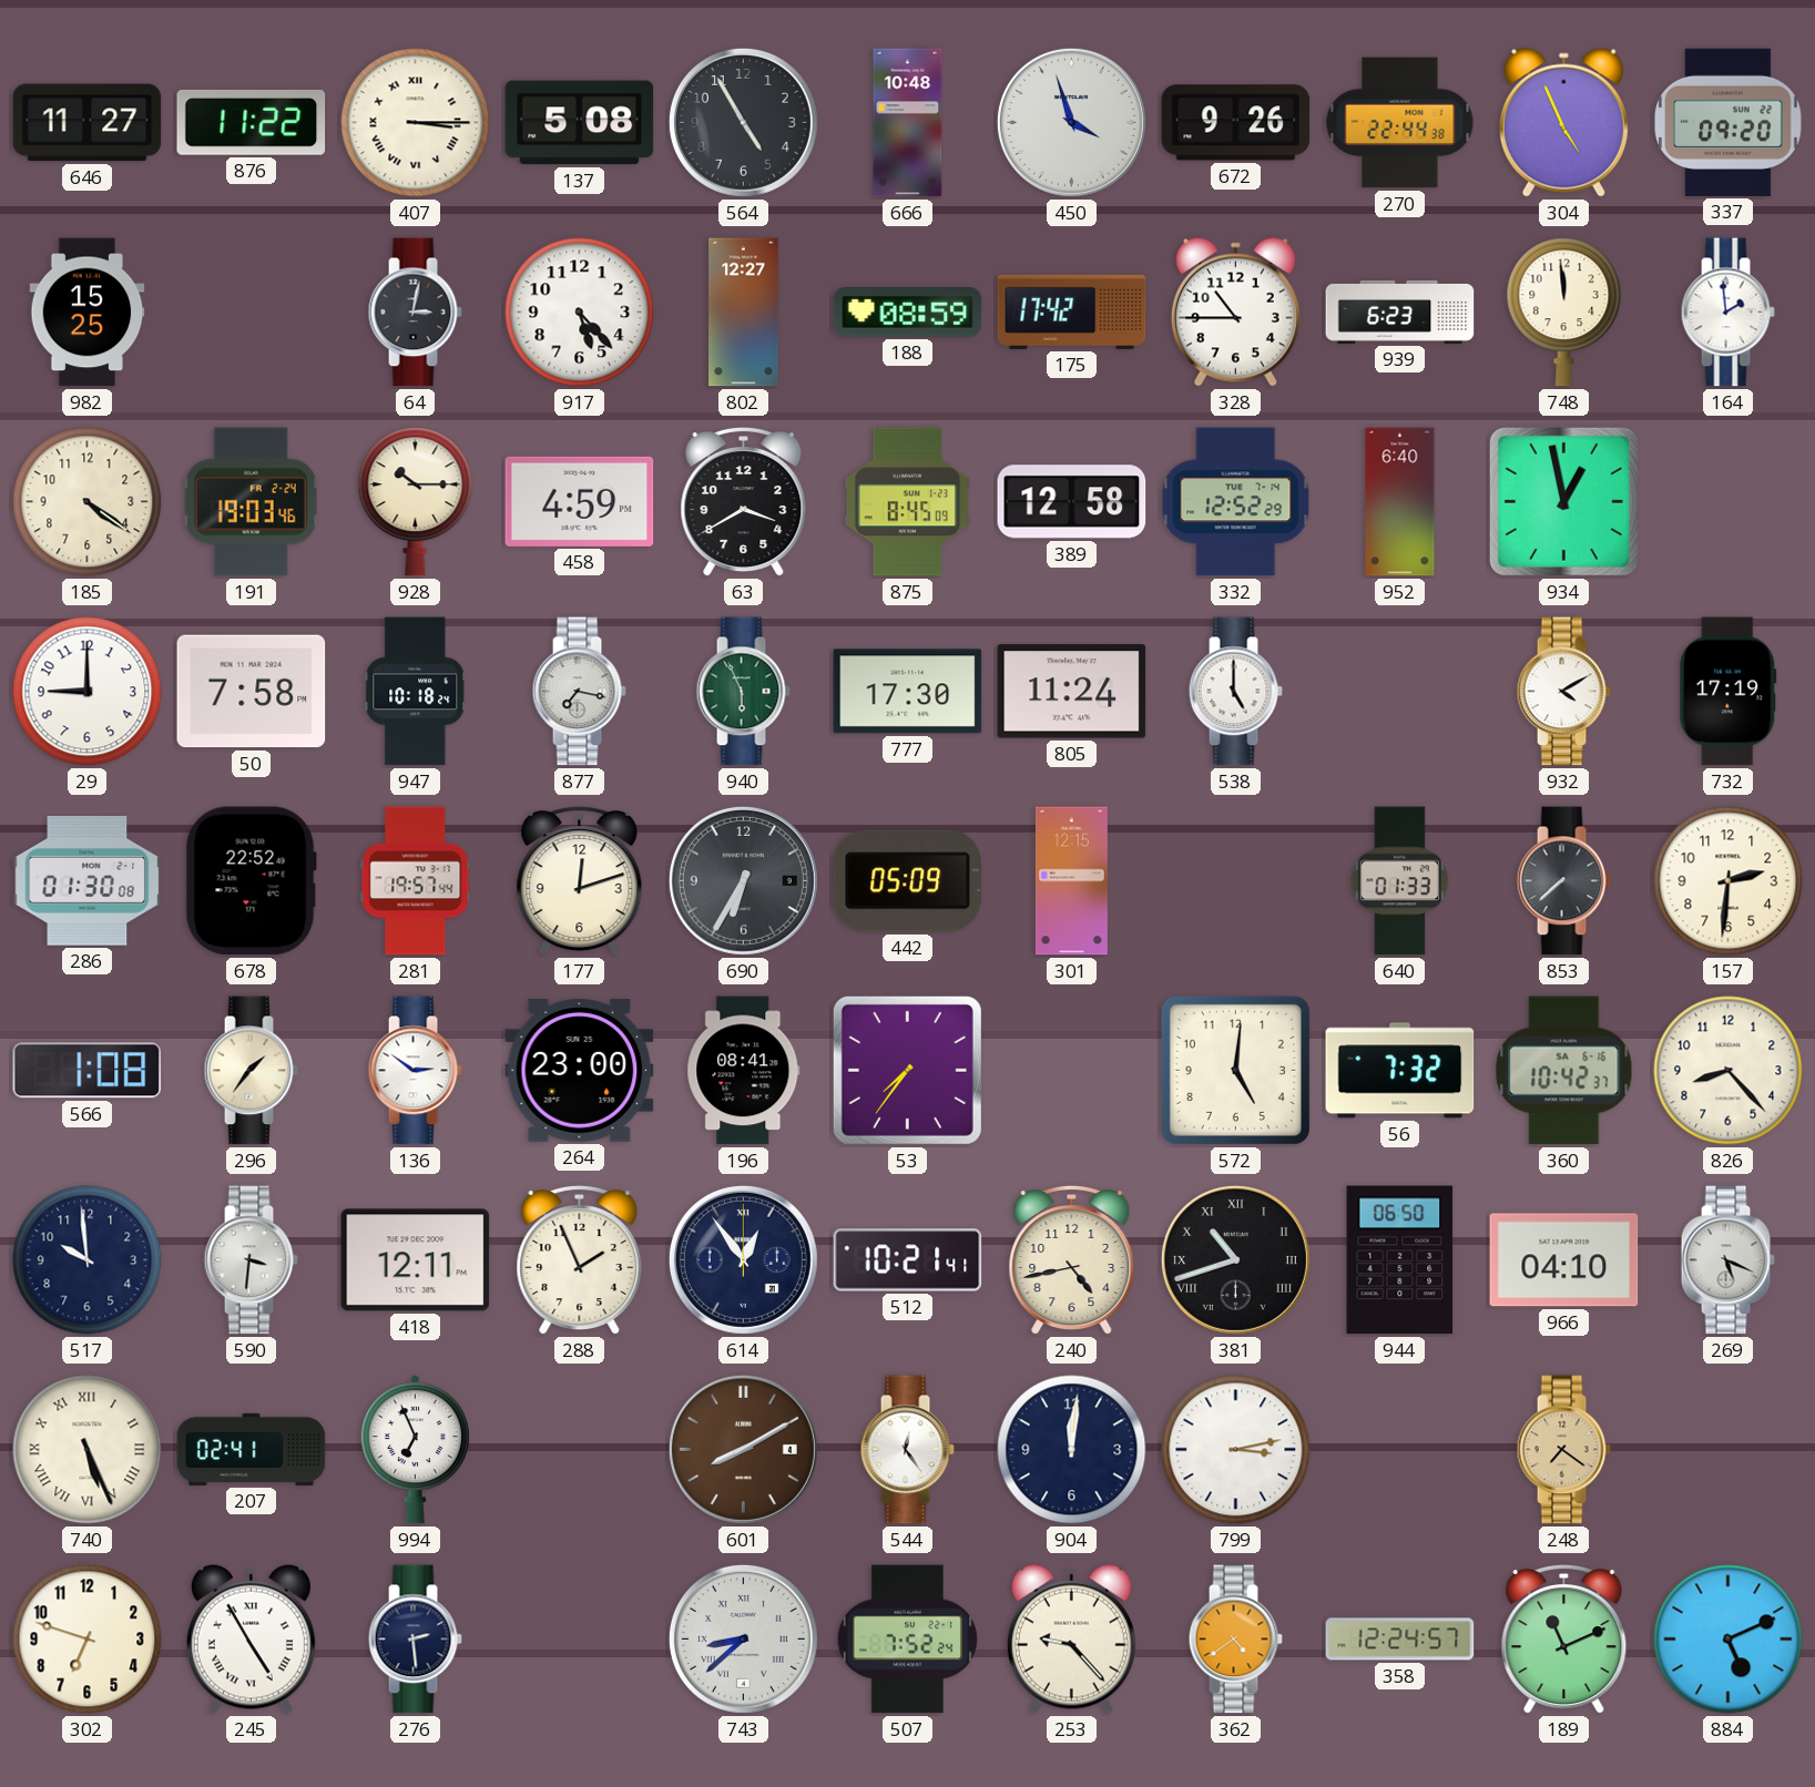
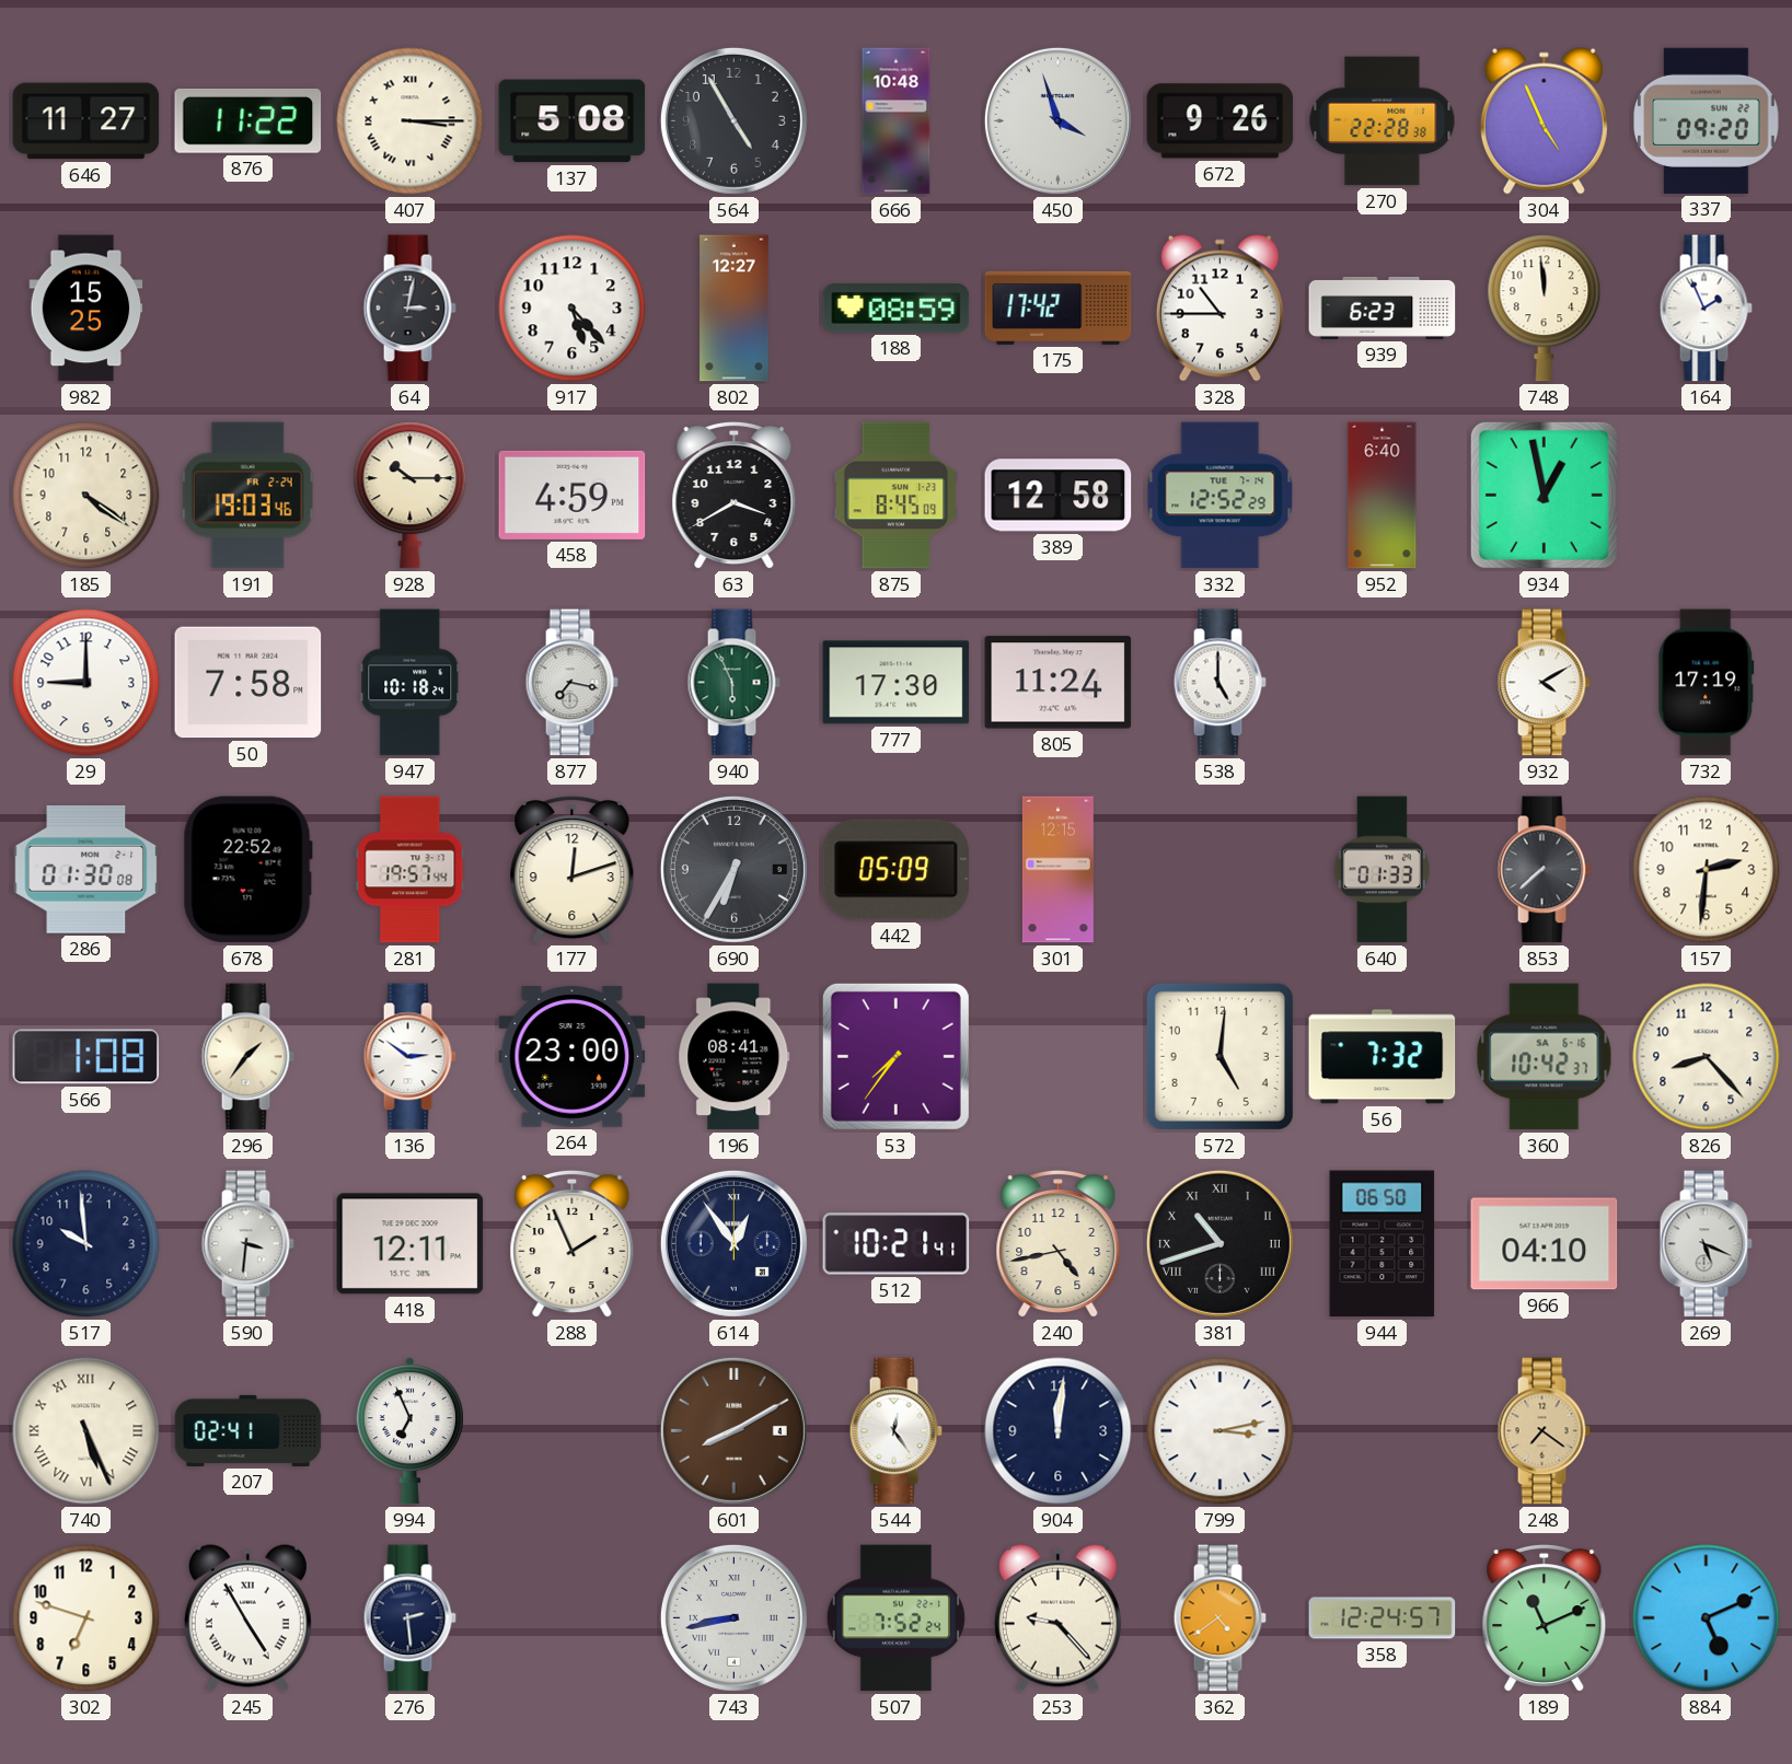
270: 22:44 -> 22:28 (1383, 121)
164: 1:59 -> 1:56 (1706, 309)
743: 8:38 -> 8:43 (733, 1617)
